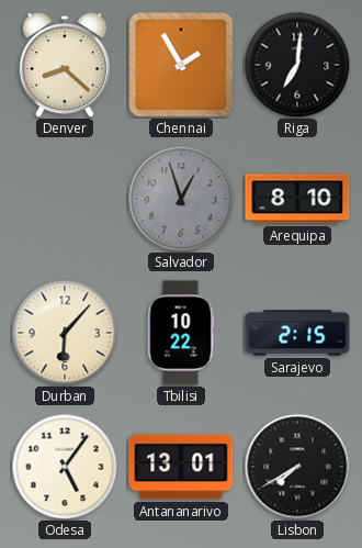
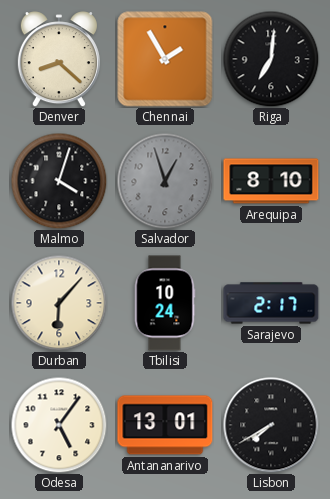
Malmo: none -> 4:03 (59, 181)
Tbilisi: 10:22 -> 10:24 (165, 303)
Sarajevo: 2:15 -> 2:17 (271, 303)
